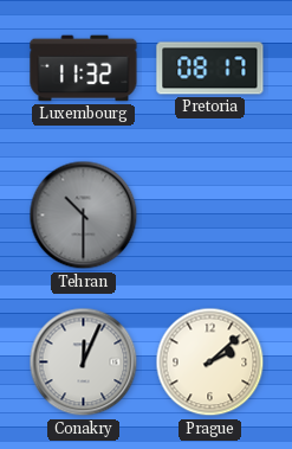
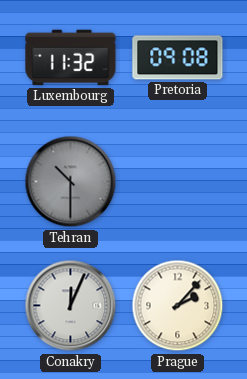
Pretoria: 08:17 -> 09:08 (178, 58)
Prague: 2:08 -> 2:07 (178, 306)
